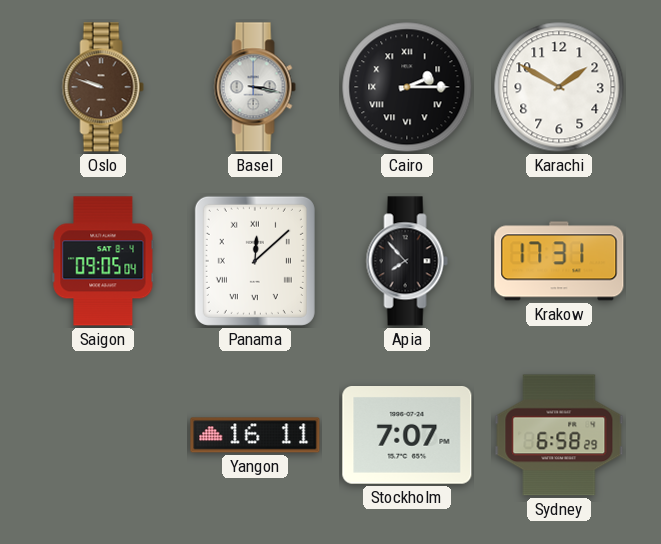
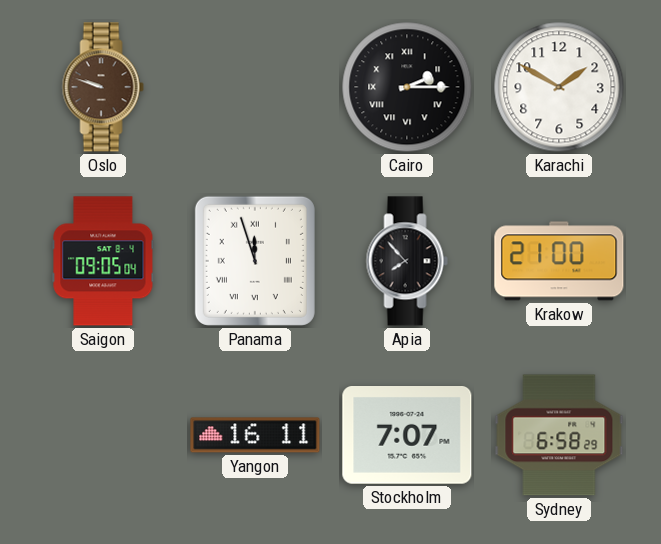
Basel: 3:17 -> none (255, 87)
Panama: 12:08 -> 11:57 (255, 261)
Krakow: 17:31 -> 21:00 (559, 261)
